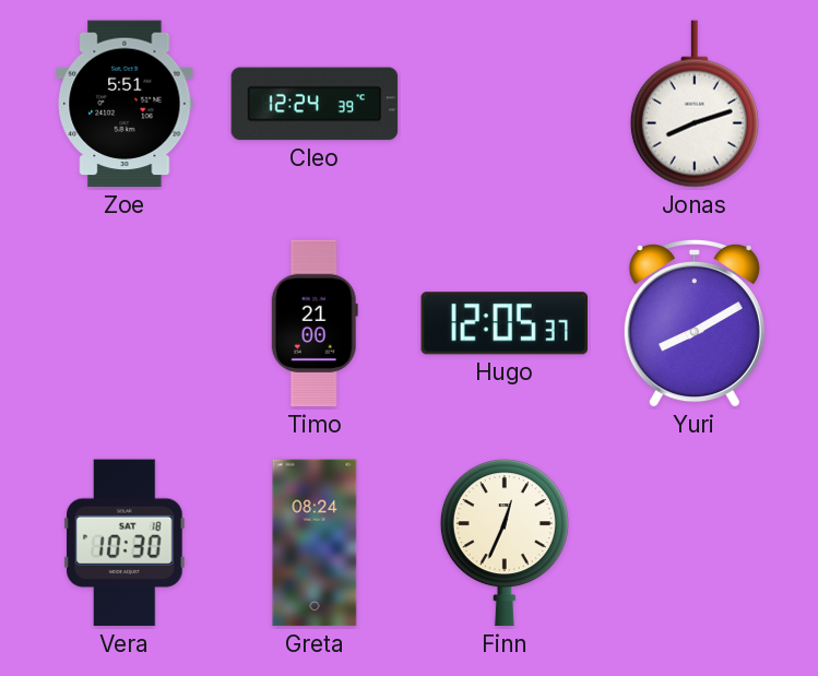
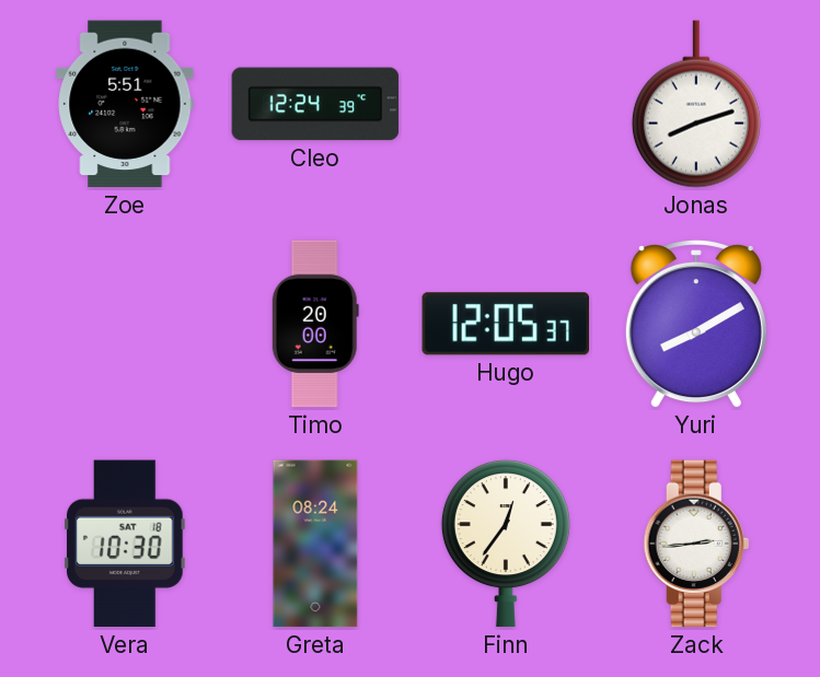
Timo: 21:00 -> 20:00 (315, 324)
Finn: 12:34 -> 12:36 (506, 544)
Zack: none -> 2:44 (696, 544)
